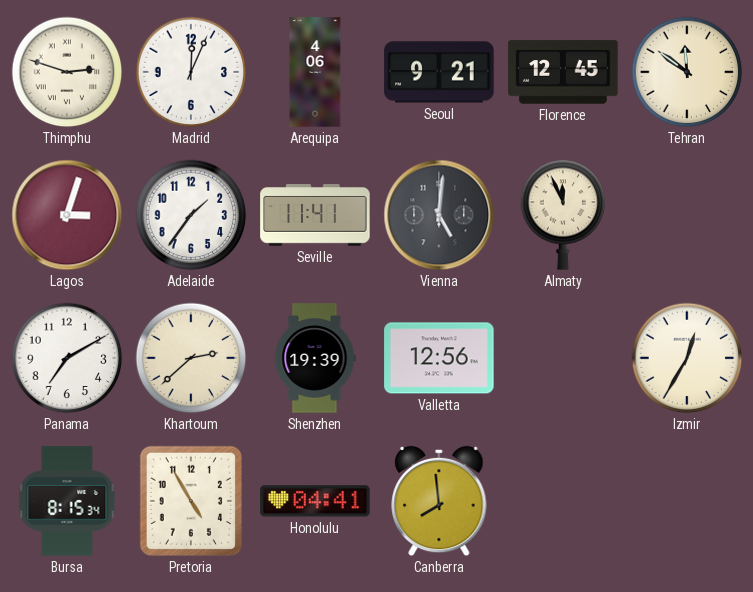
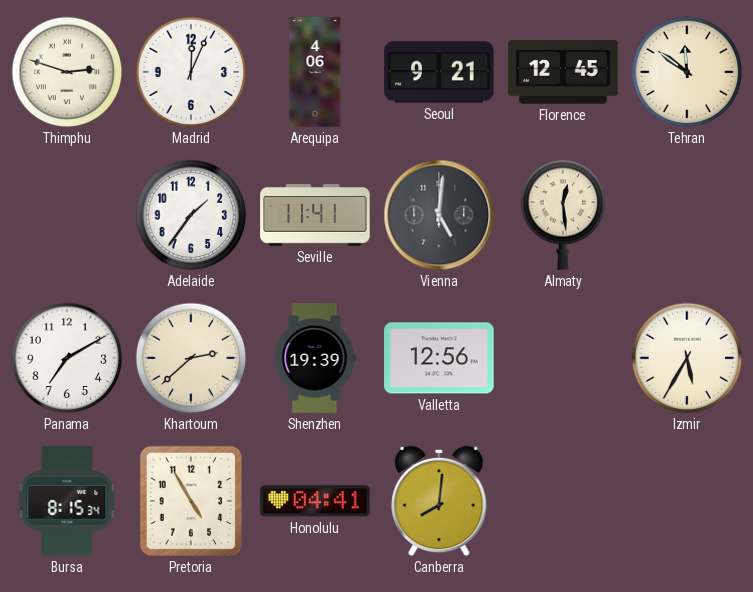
Lagos: 3:03 -> none (67, 215)
Almaty: 11:56 -> 12:29 (563, 215)
Izmir: 12:35 -> 5:35 (687, 358)
Canberra: 7:59 -> 8:01 (439, 501)
